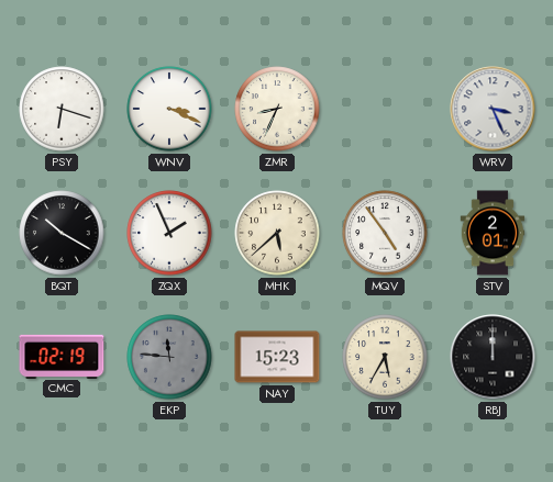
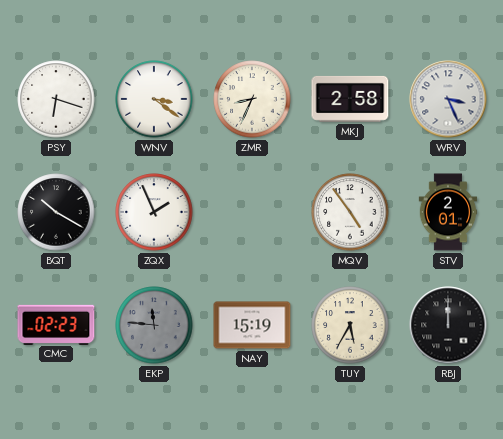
WNV: 3:19 -> 3:21 (154, 99)
MKJ: none -> 2:58 (350, 99)
MHK: 5:38 -> none (277, 233)
CMC: 02:19 -> 02:23 (56, 324)
NAY: 15:23 -> 15:19 (252, 325)
